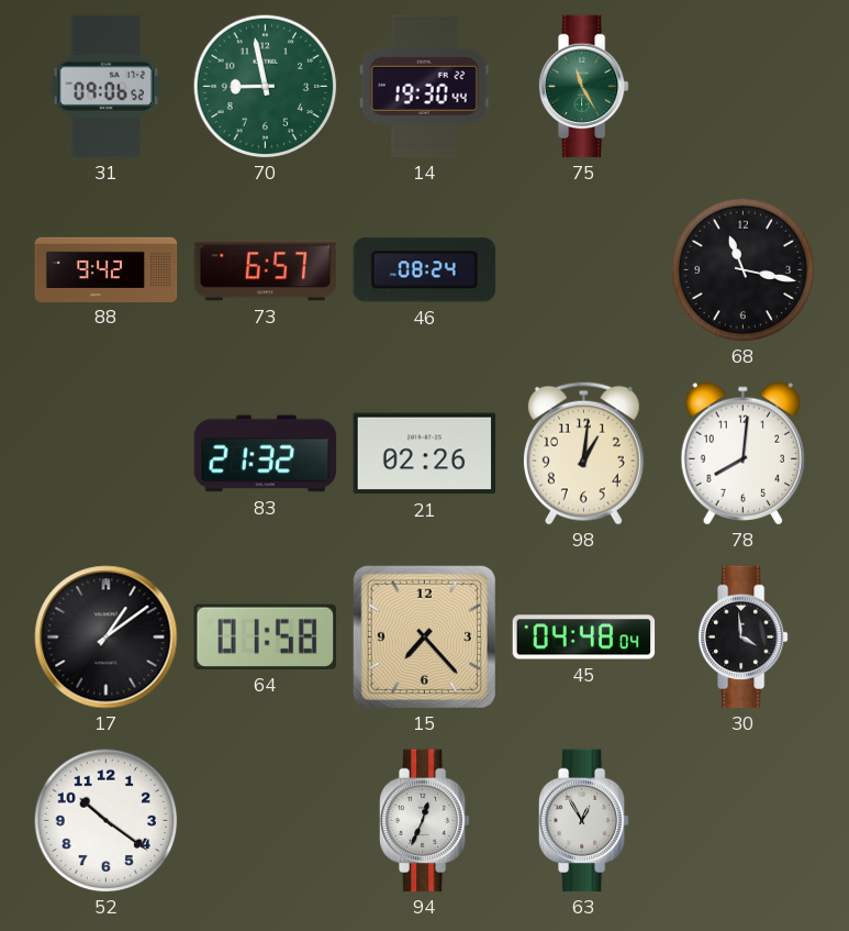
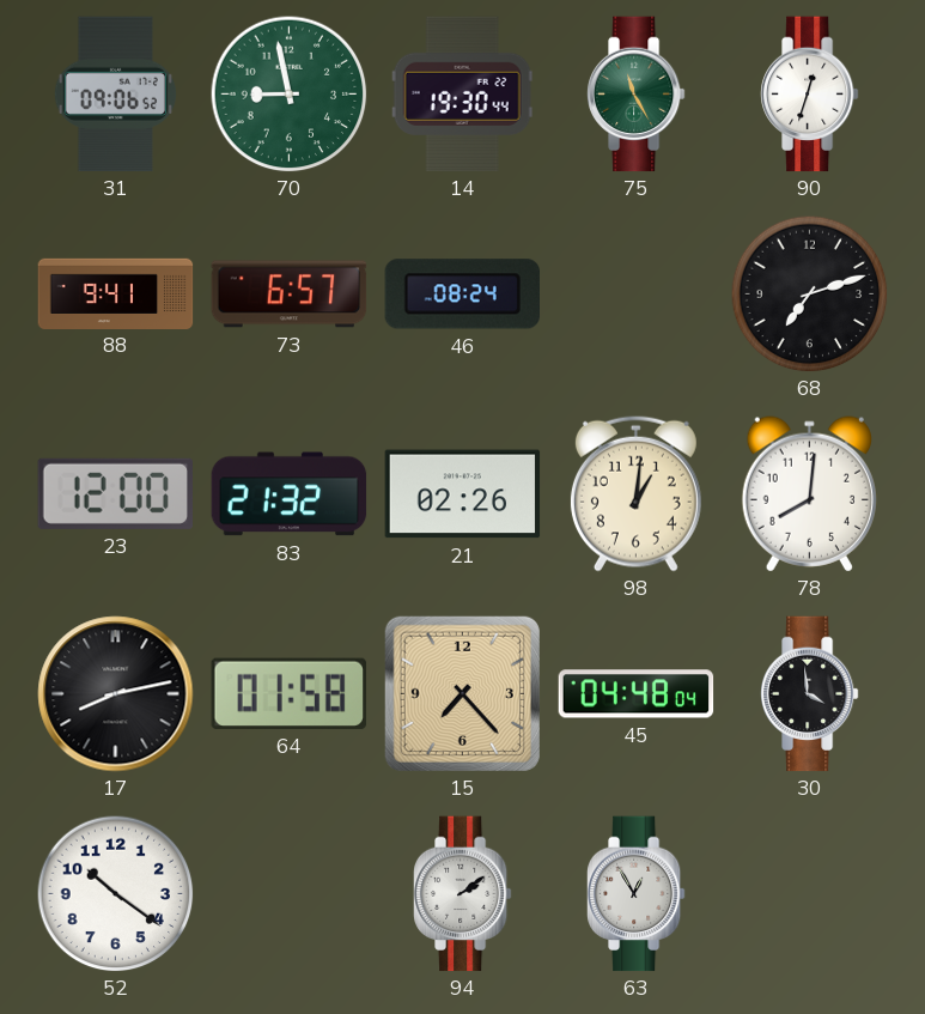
90: none -> 12:33 (810, 95)
88: 9:42 -> 9:41 (116, 293)
68: 11:17 -> 7:12 (810, 295)
23: none -> 12:00 (115, 493)
17: 1:09 -> 8:13 (116, 694)
94: 12:34 -> 2:09 (463, 894)
